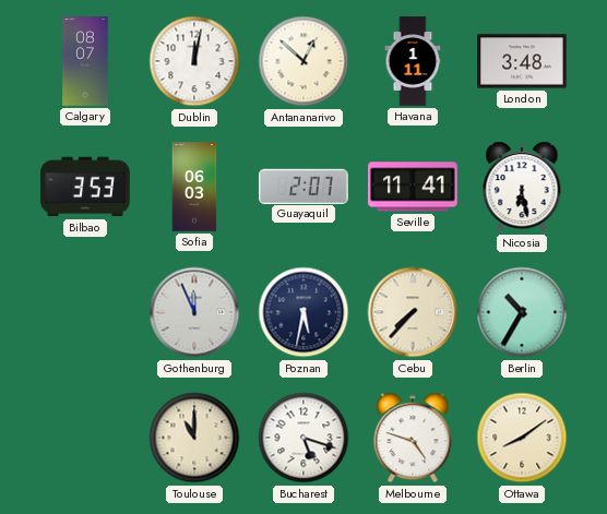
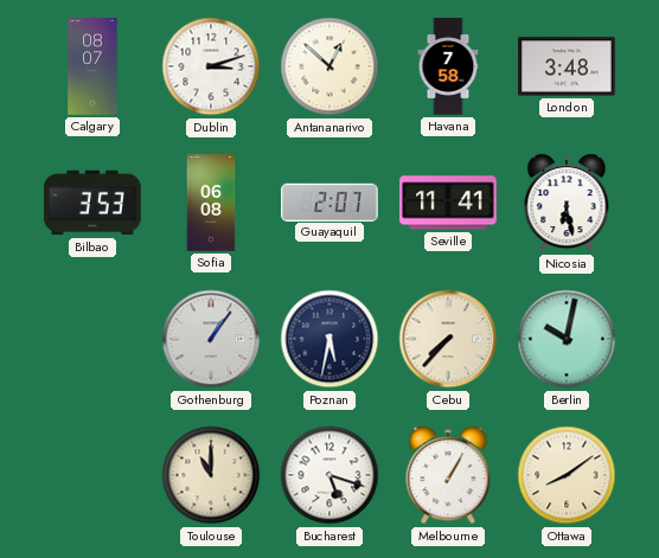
Dublin: 12:02 -> 3:12 (211, 66)
Havana: 1:11 -> 7:58 (448, 66)
Sofia: 06:03 -> 06:08 (211, 203)
Gothenburg: 11:56 -> 1:06 (211, 339)
Berlin: 10:35 -> 10:02 (567, 339)
Melbourne: 4:48 -> 1:05 (448, 475)
